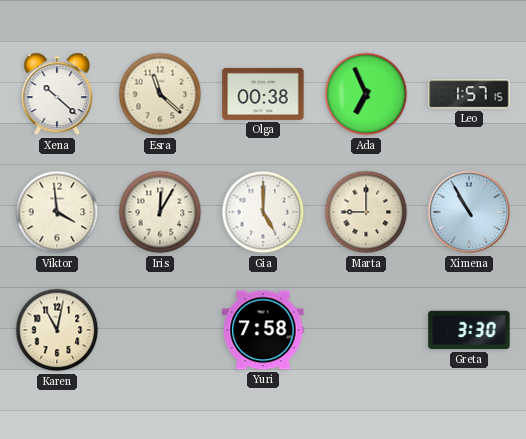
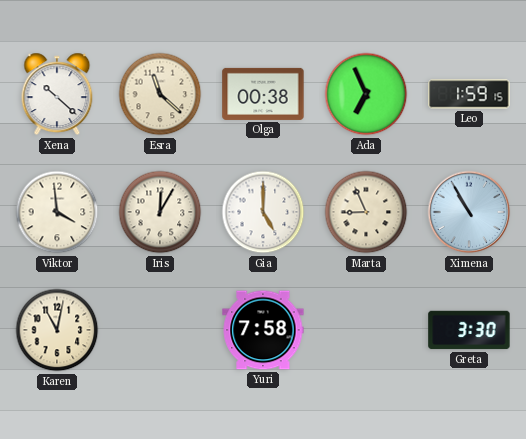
Leo: 1:57 -> 1:59 (469, 94)
Marta: 9:00 -> 8:56 (366, 212)
